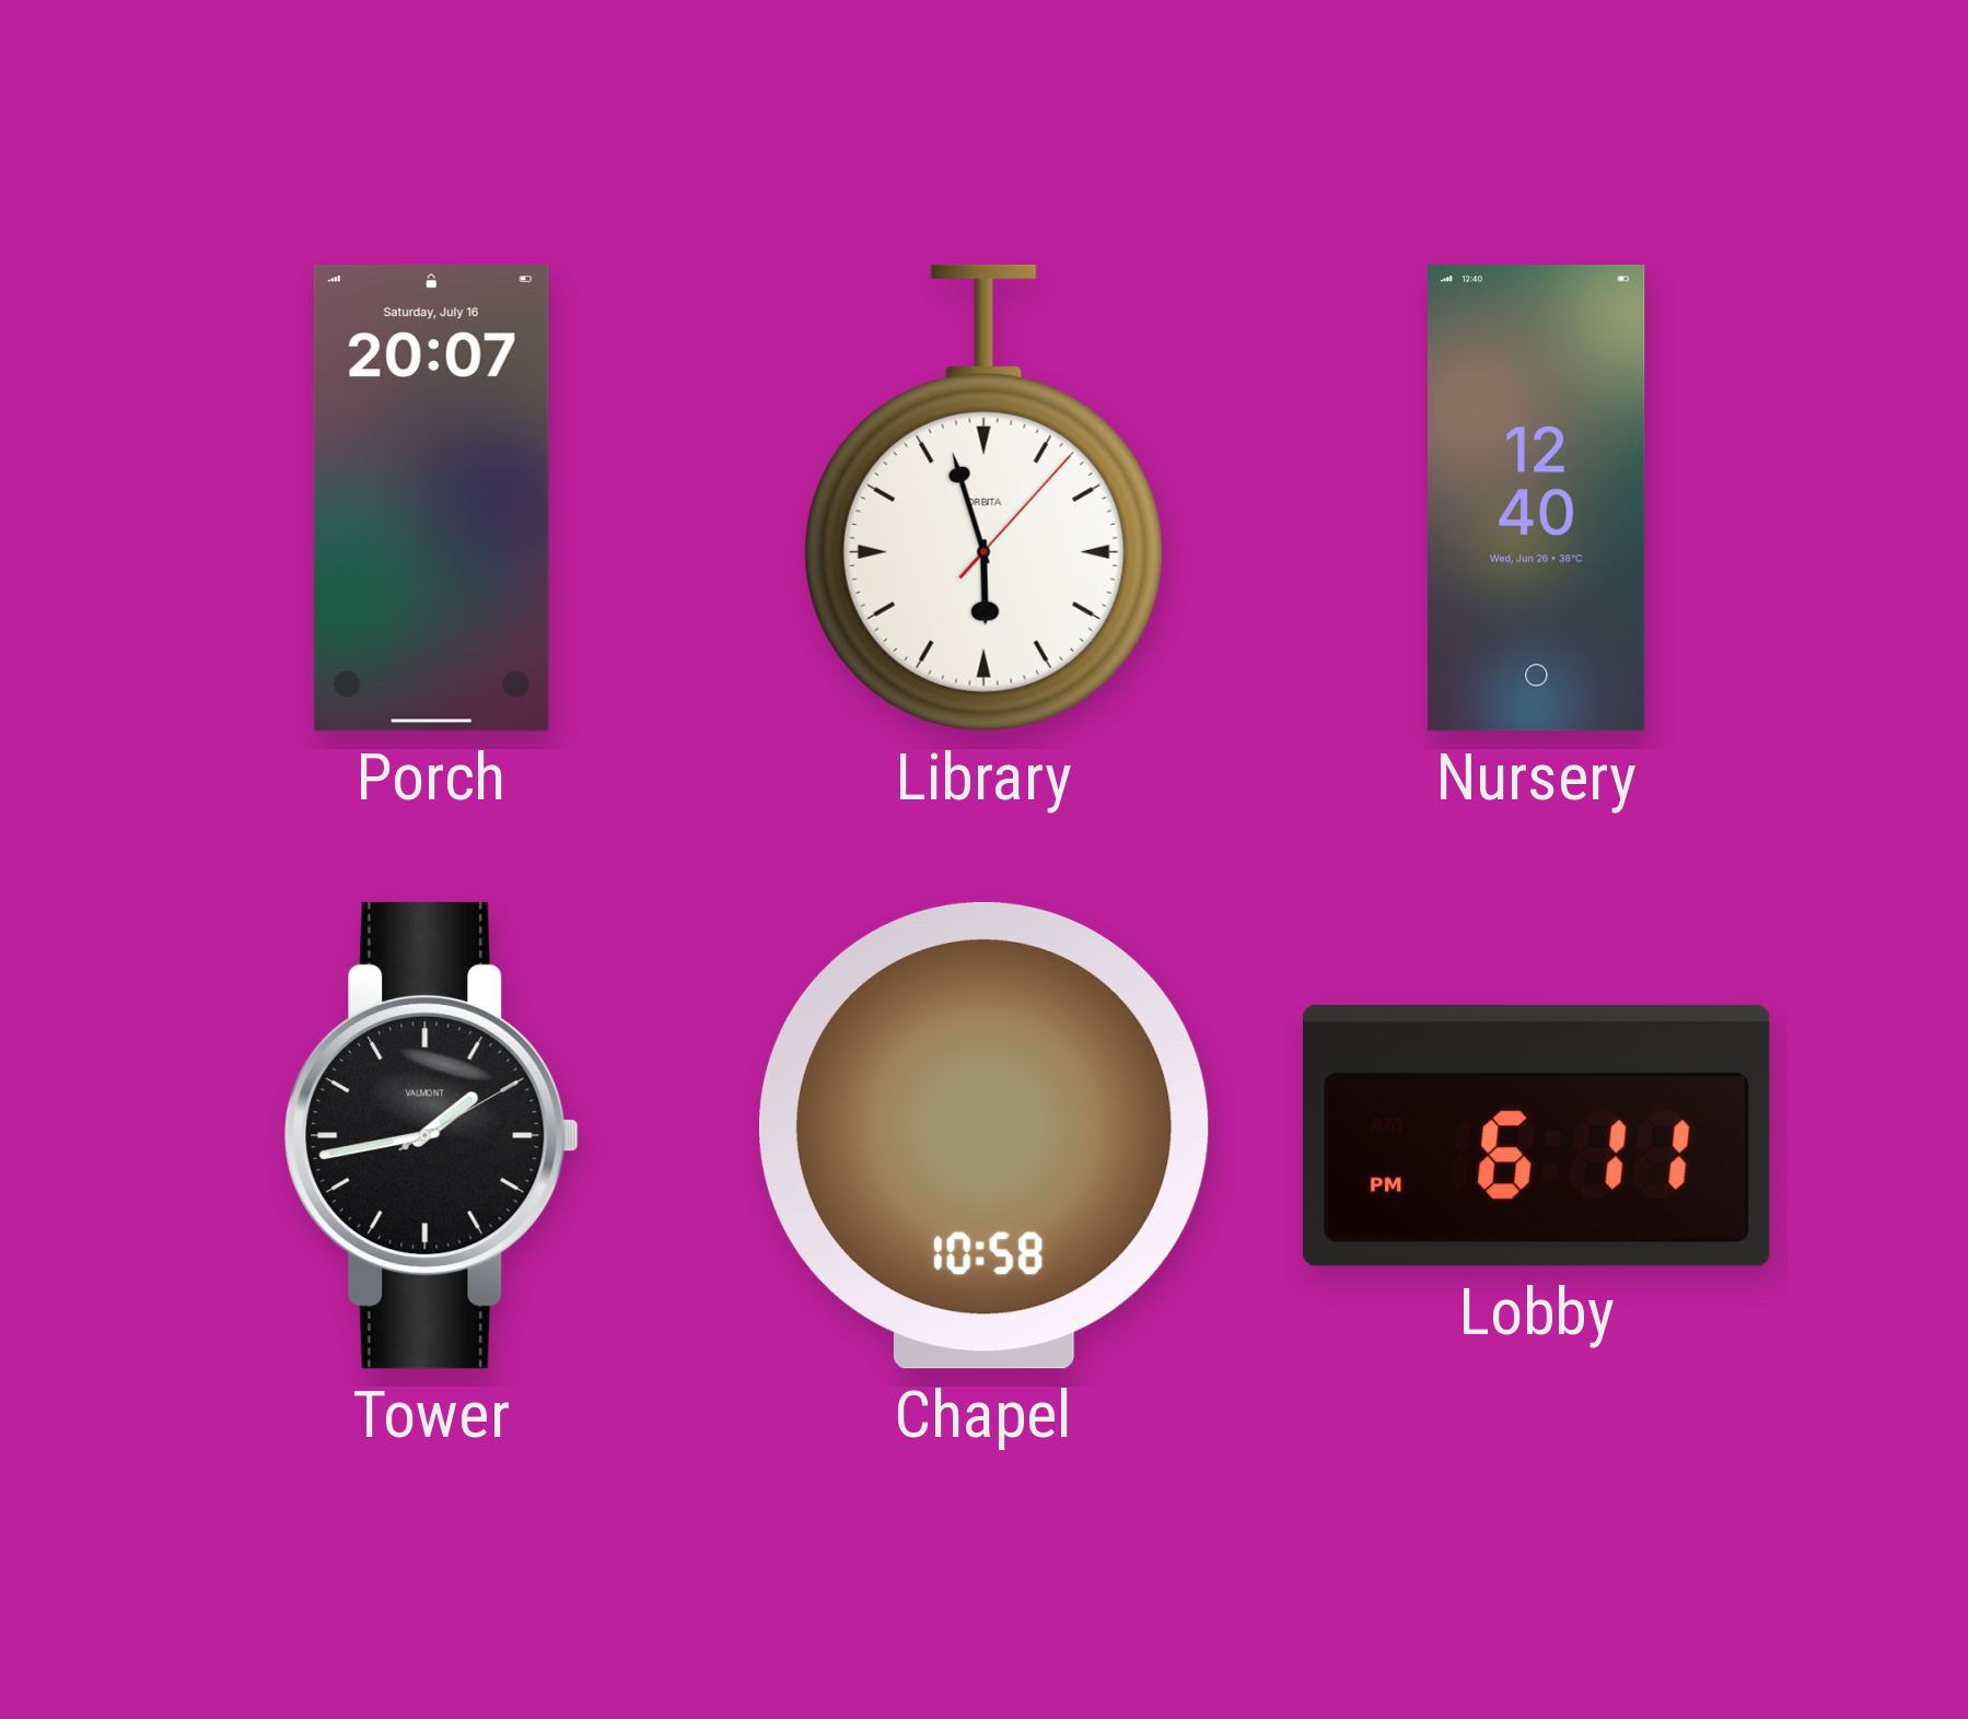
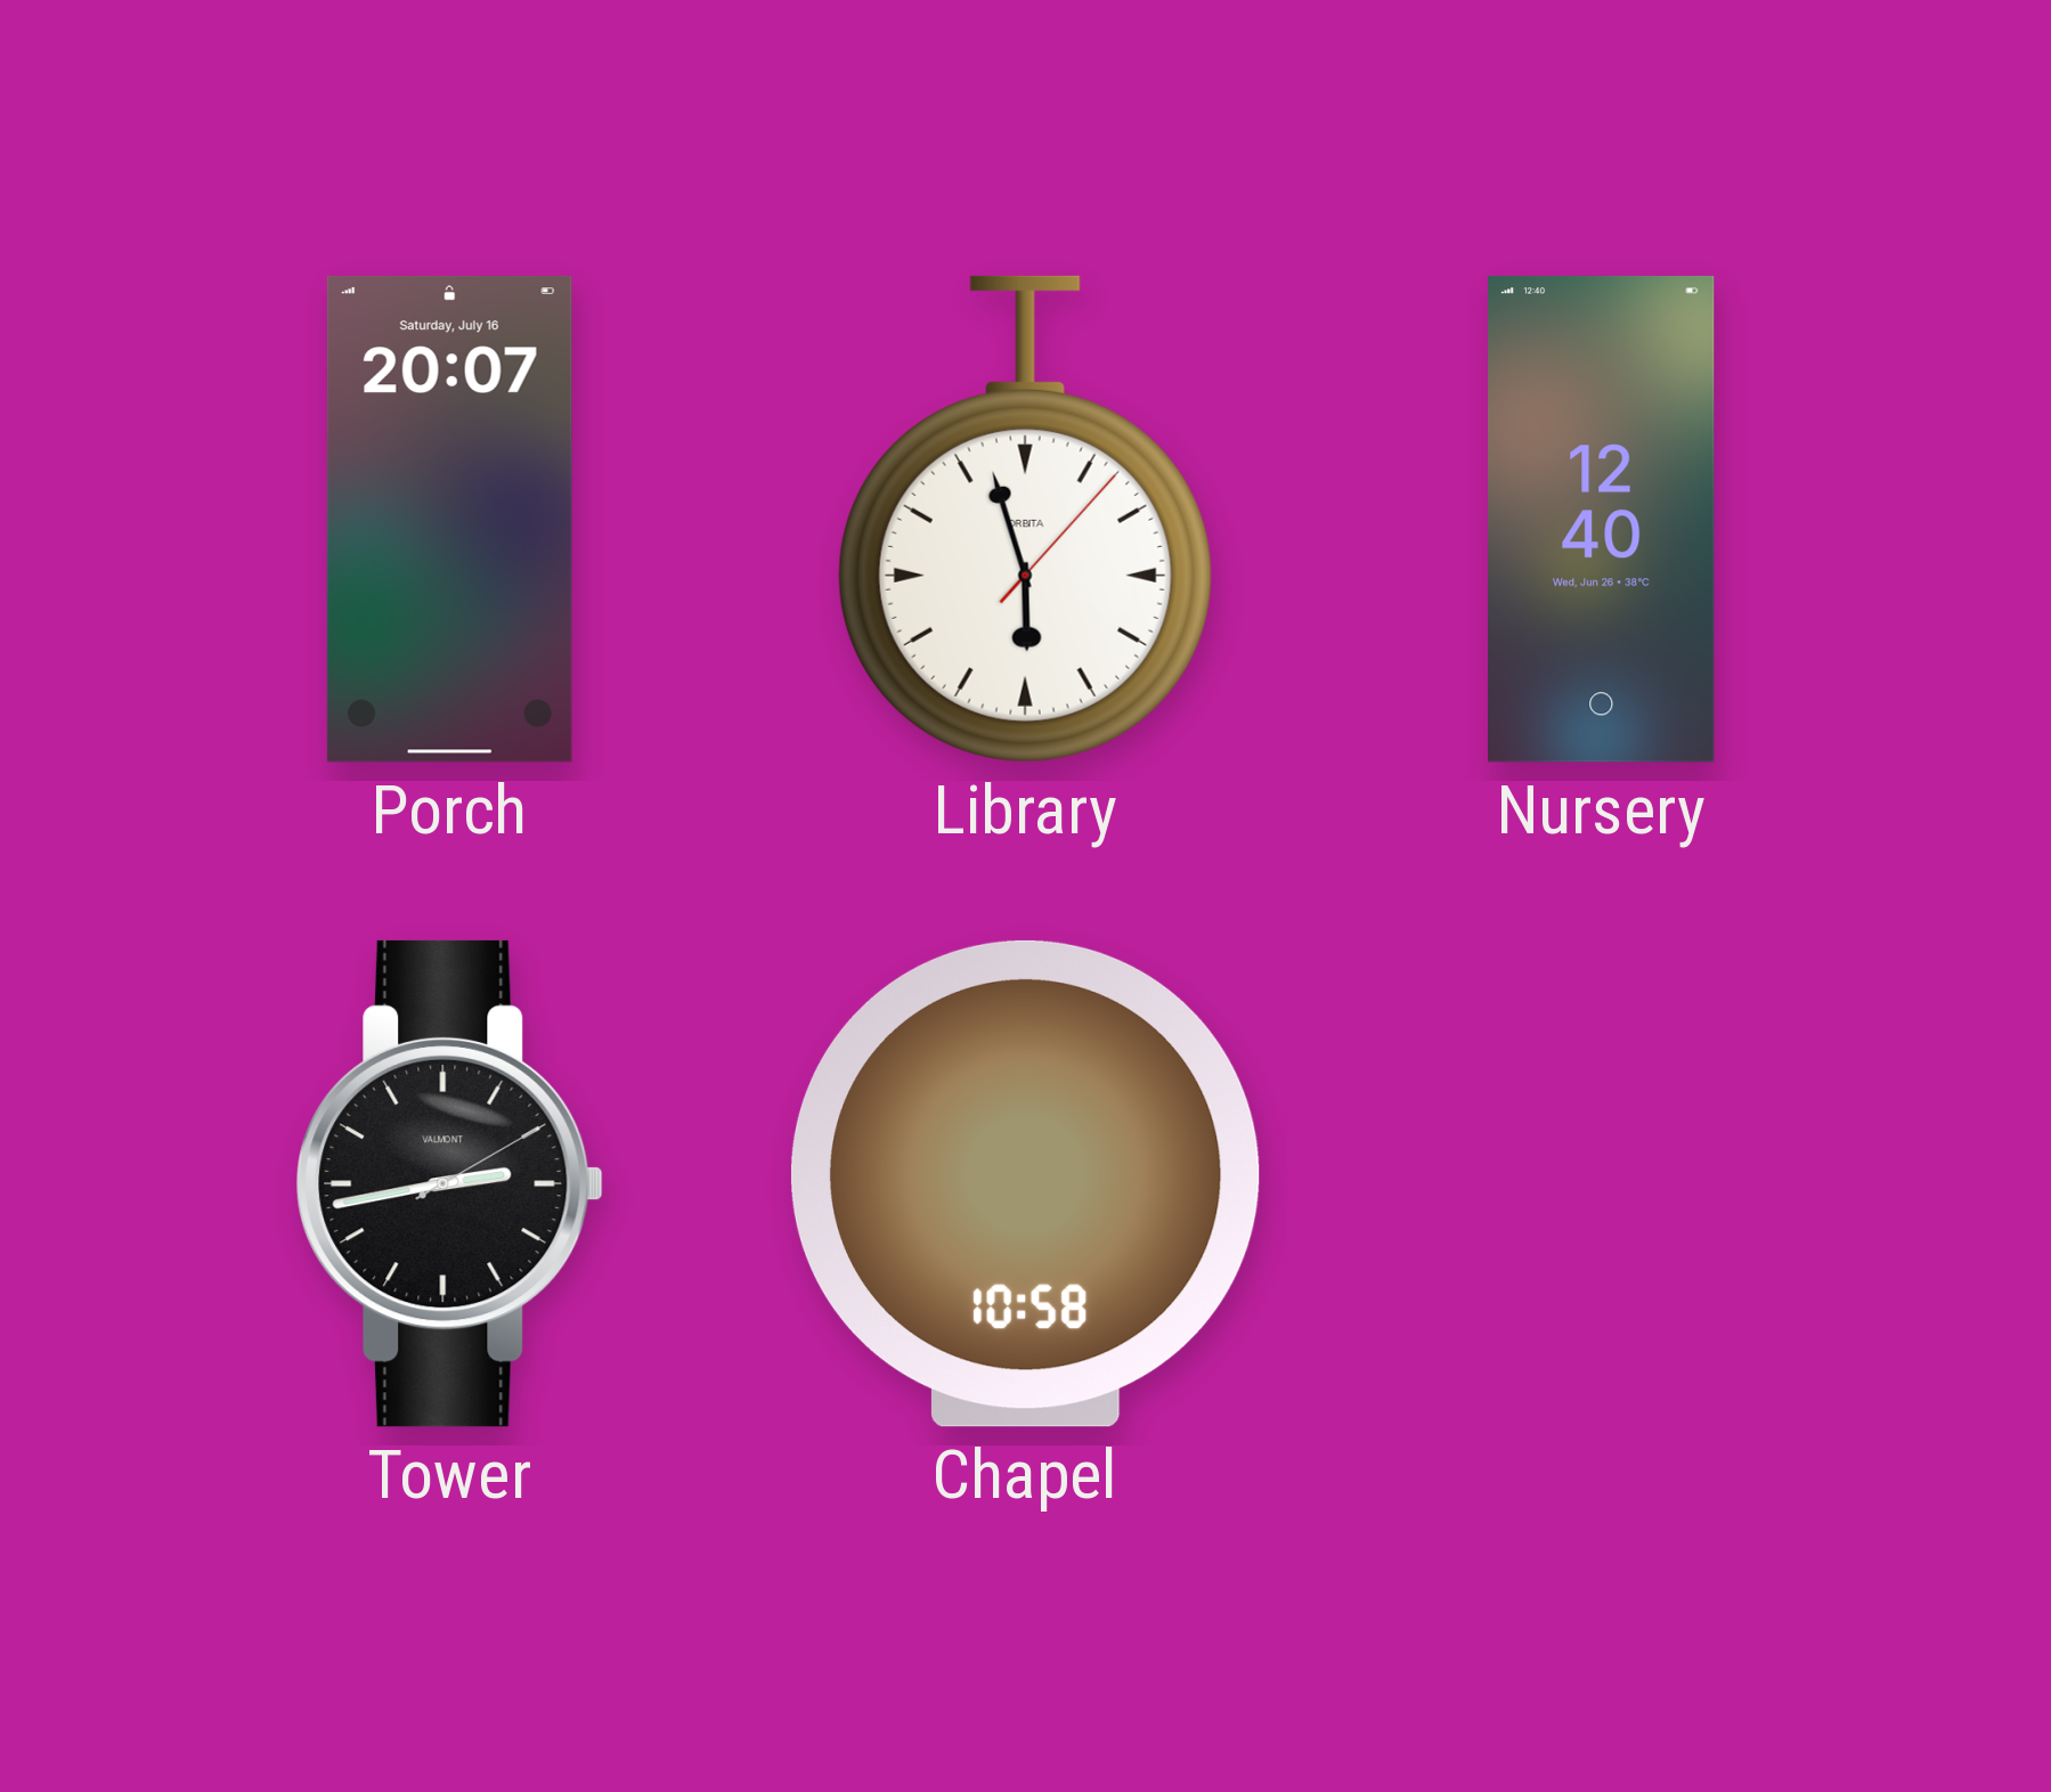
Tower: 1:43 -> 2:43 (449, 1183)
Lobby: 6:11 -> none (1536, 1135)
